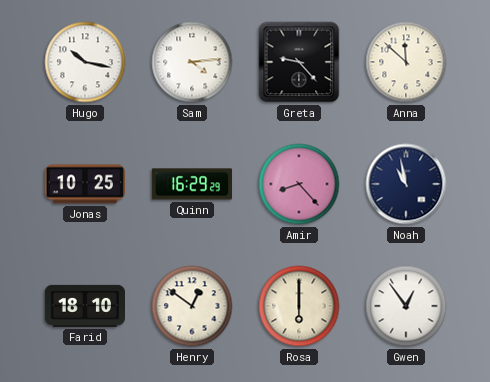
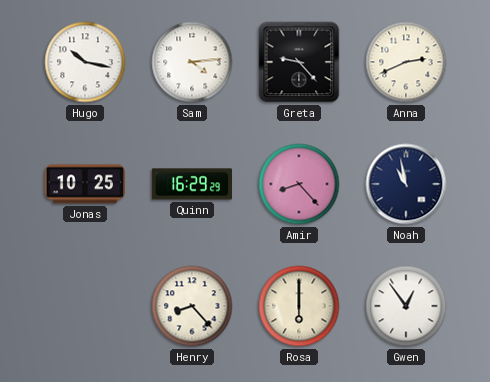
Anna: 11:52 -> 2:41 (406, 62)
Farid: 18:10 -> none (84, 306)
Henry: 12:51 -> 8:23 (192, 306)
